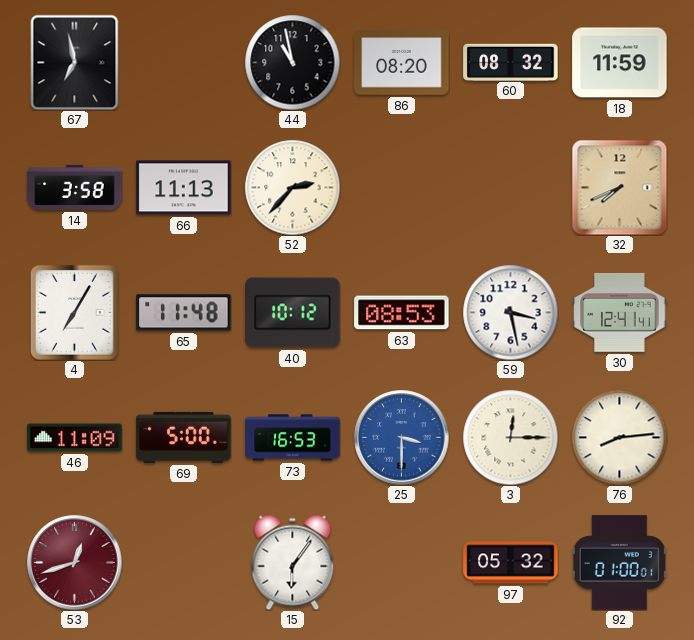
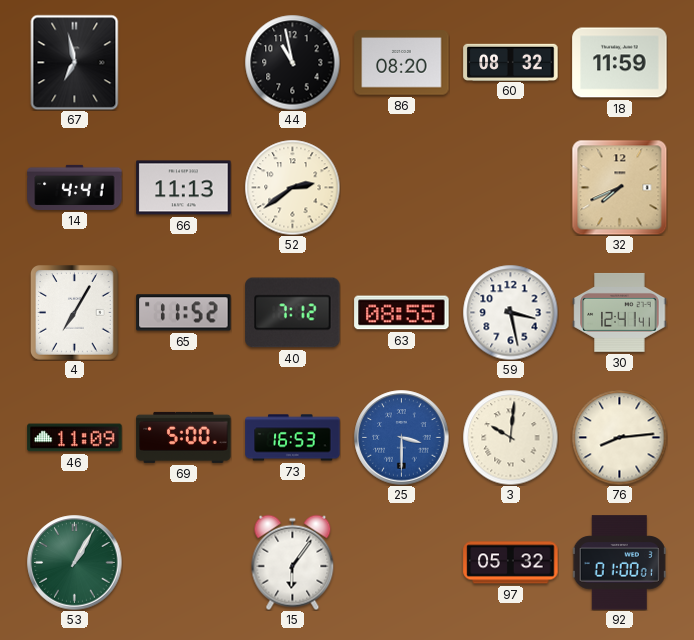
14: 3:58 -> 4:41 (75, 187)
52: 2:37 -> 2:39 (292, 187)
65: 11:48 -> 11:52 (184, 313)
40: 10:12 -> 7:12 (293, 313)
63: 08:53 -> 08:55 (402, 313)
3: 12:15 -> 10:01 (510, 437)
53: 12:42 -> 1:05 (75, 563)
53 dial: burgundy -> green (75, 563)
